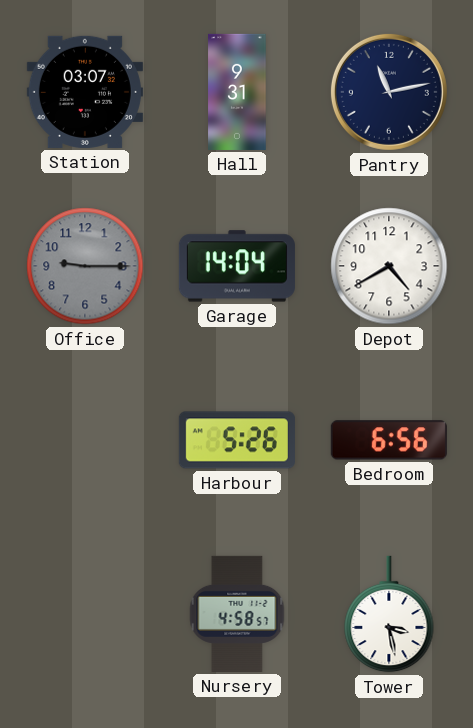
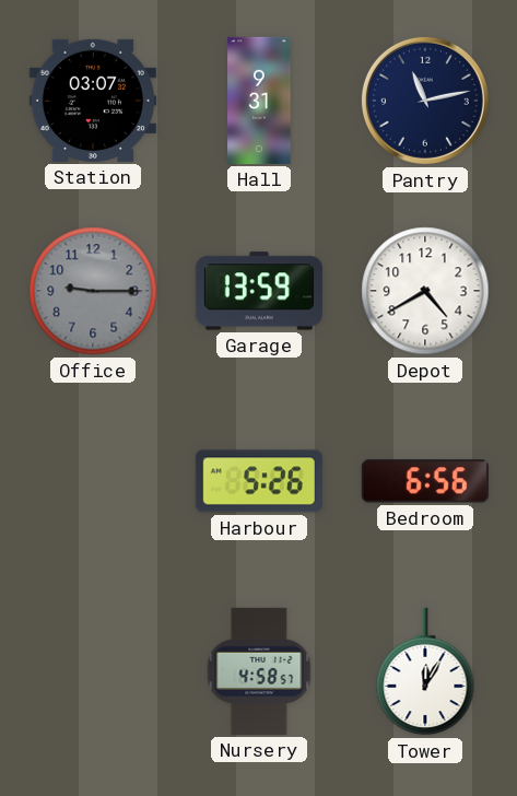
Garage: 14:04 -> 13:59 (259, 291)
Tower: 3:28 -> 12:05 (425, 671)
